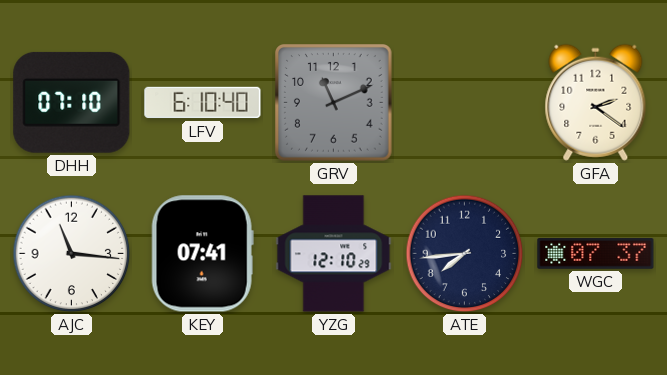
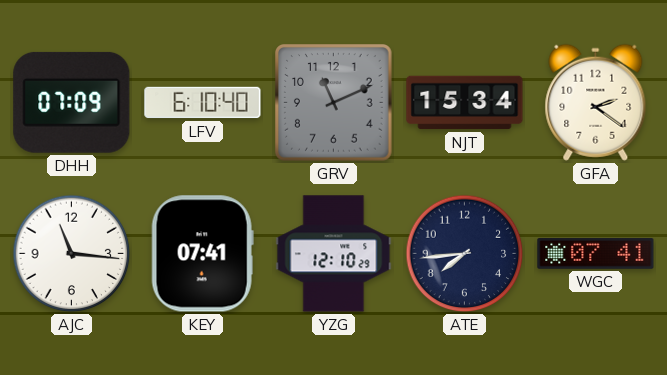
DHH: 07:10 -> 07:09 (72, 102)
NJT: none -> 15:34 (465, 103)
WGC: 07:37 -> 07:41 (596, 253)
